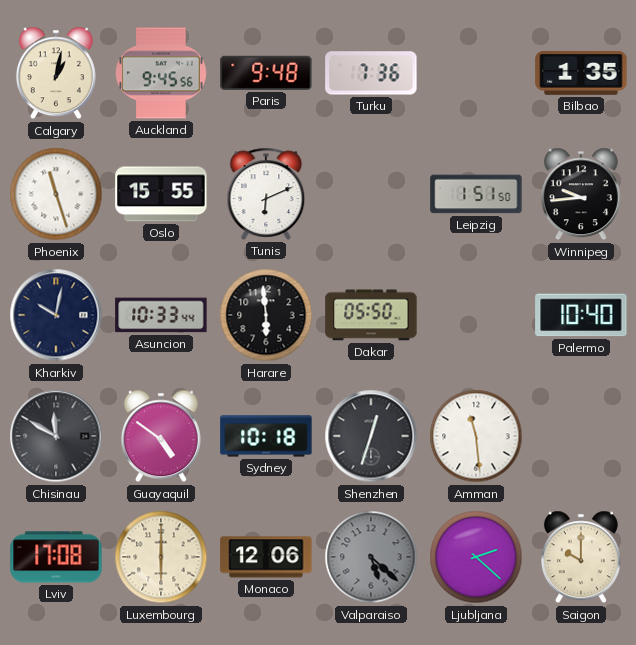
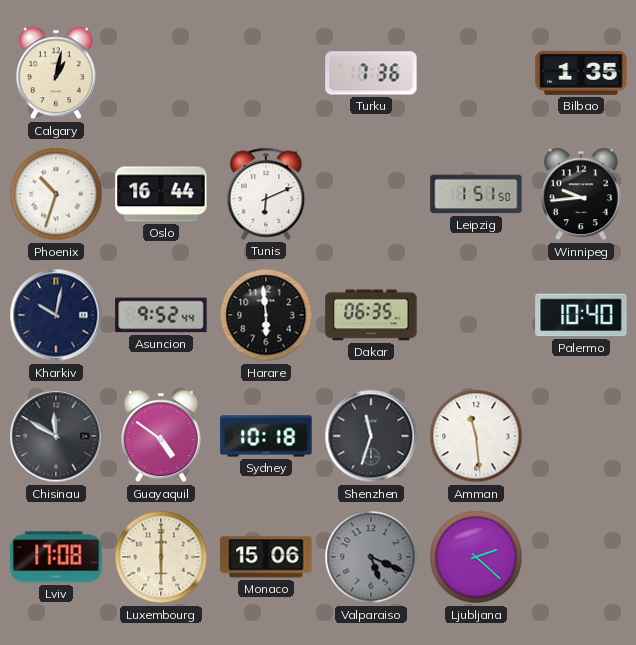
Auckland: 9:45 -> none (161, 73)
Paris: 9:48 -> none (266, 73)
Phoenix: 11:27 -> 10:33 (56, 194)
Oslo: 15:55 -> 16:44 (161, 194)
Asuncion: 10:33 -> 9:52 (161, 315)
Dakar: 05:50 -> 06:35 (371, 315)
Shenzhen: 12:33 -> 11:33 (371, 436)
Monaco: 12:06 -> 15:06 (266, 557)
Valparaiso: 5:22 -> 5:19 (371, 557)
Saigon: 10:00 -> none (581, 557)
